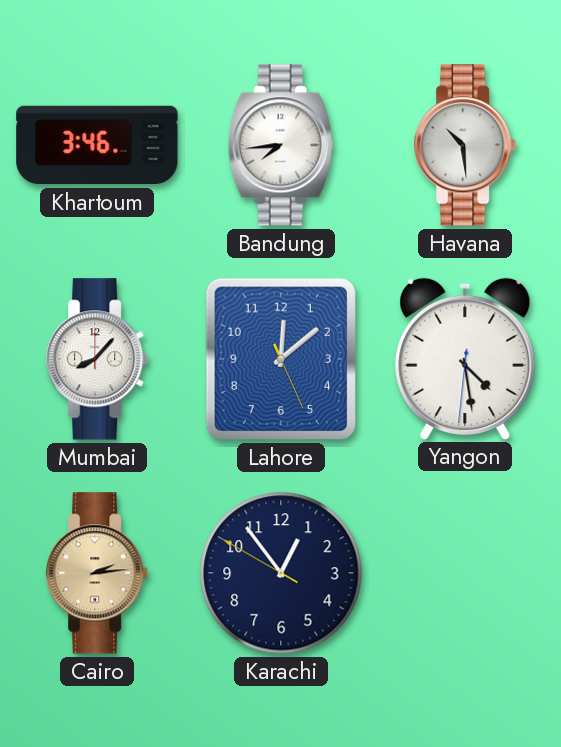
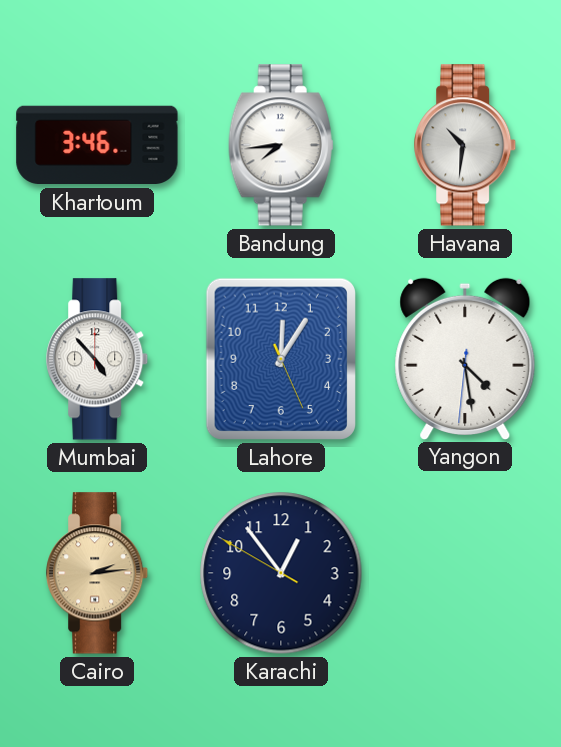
Havana: 10:29 -> 10:31 (466, 145)
Mumbai: 8:07 -> 4:53 (98, 359)
Lahore: 12:08 -> 12:05 (281, 359)
